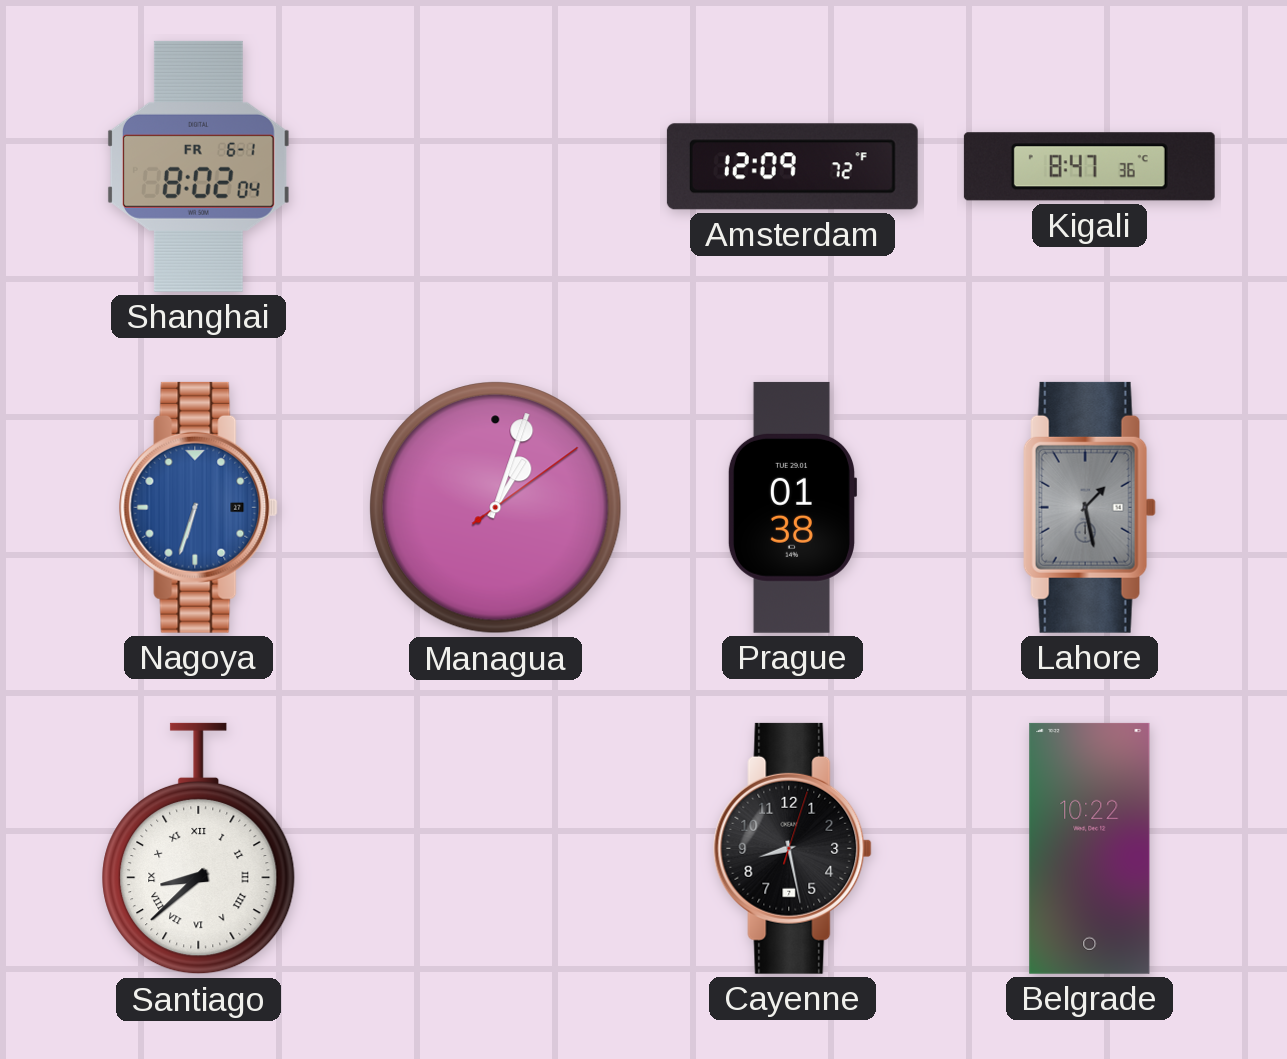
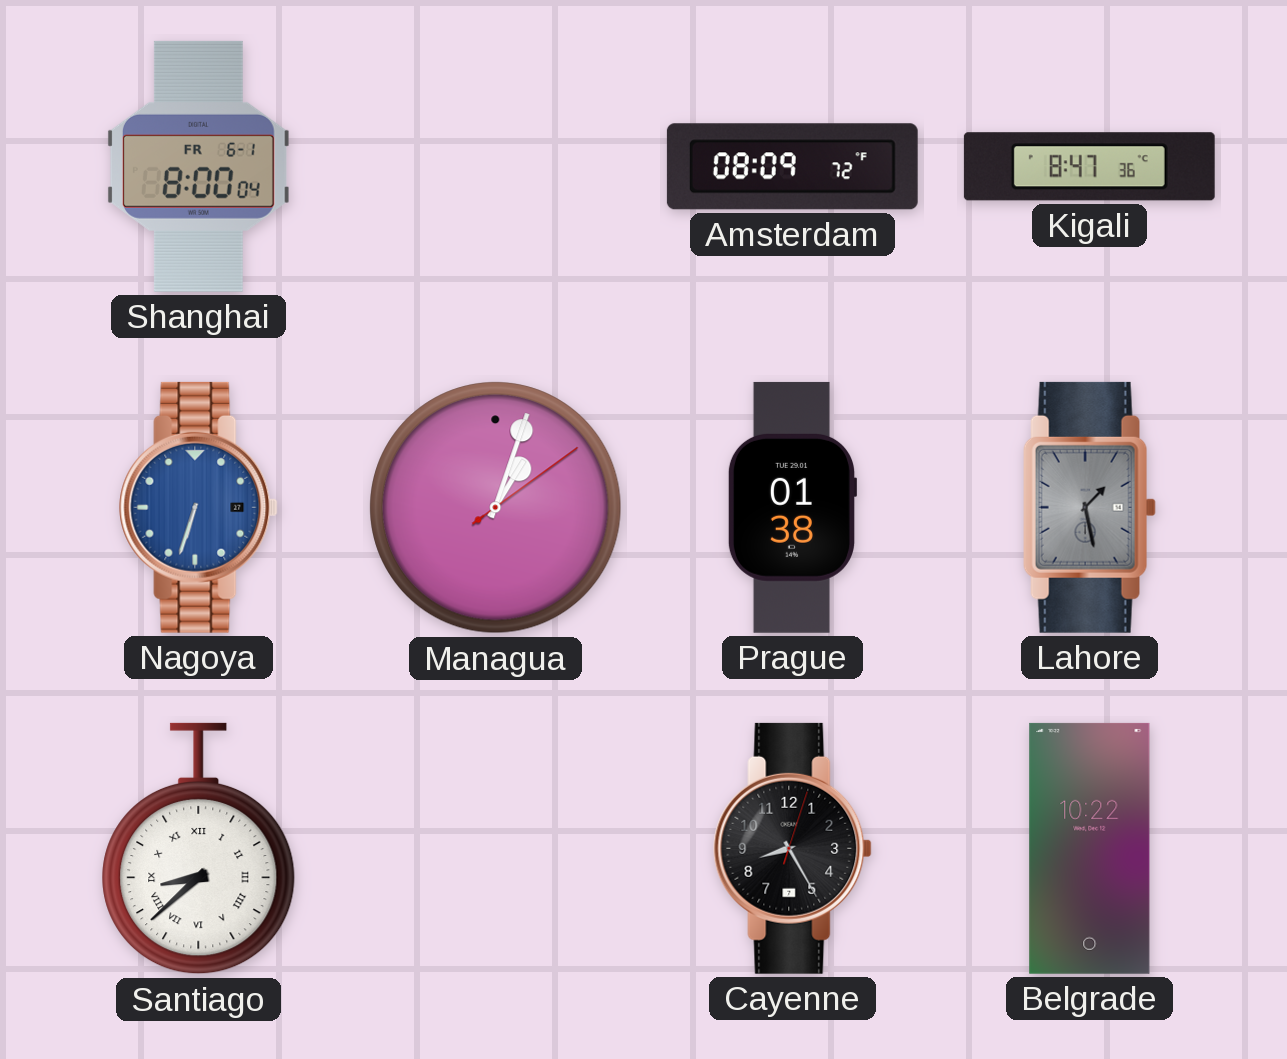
Shanghai: 8:02 -> 8:00 (198, 166)
Amsterdam: 12:09 -> 08:09 (792, 167)
Cayenne: 8:28 -> 8:25 (793, 848)
